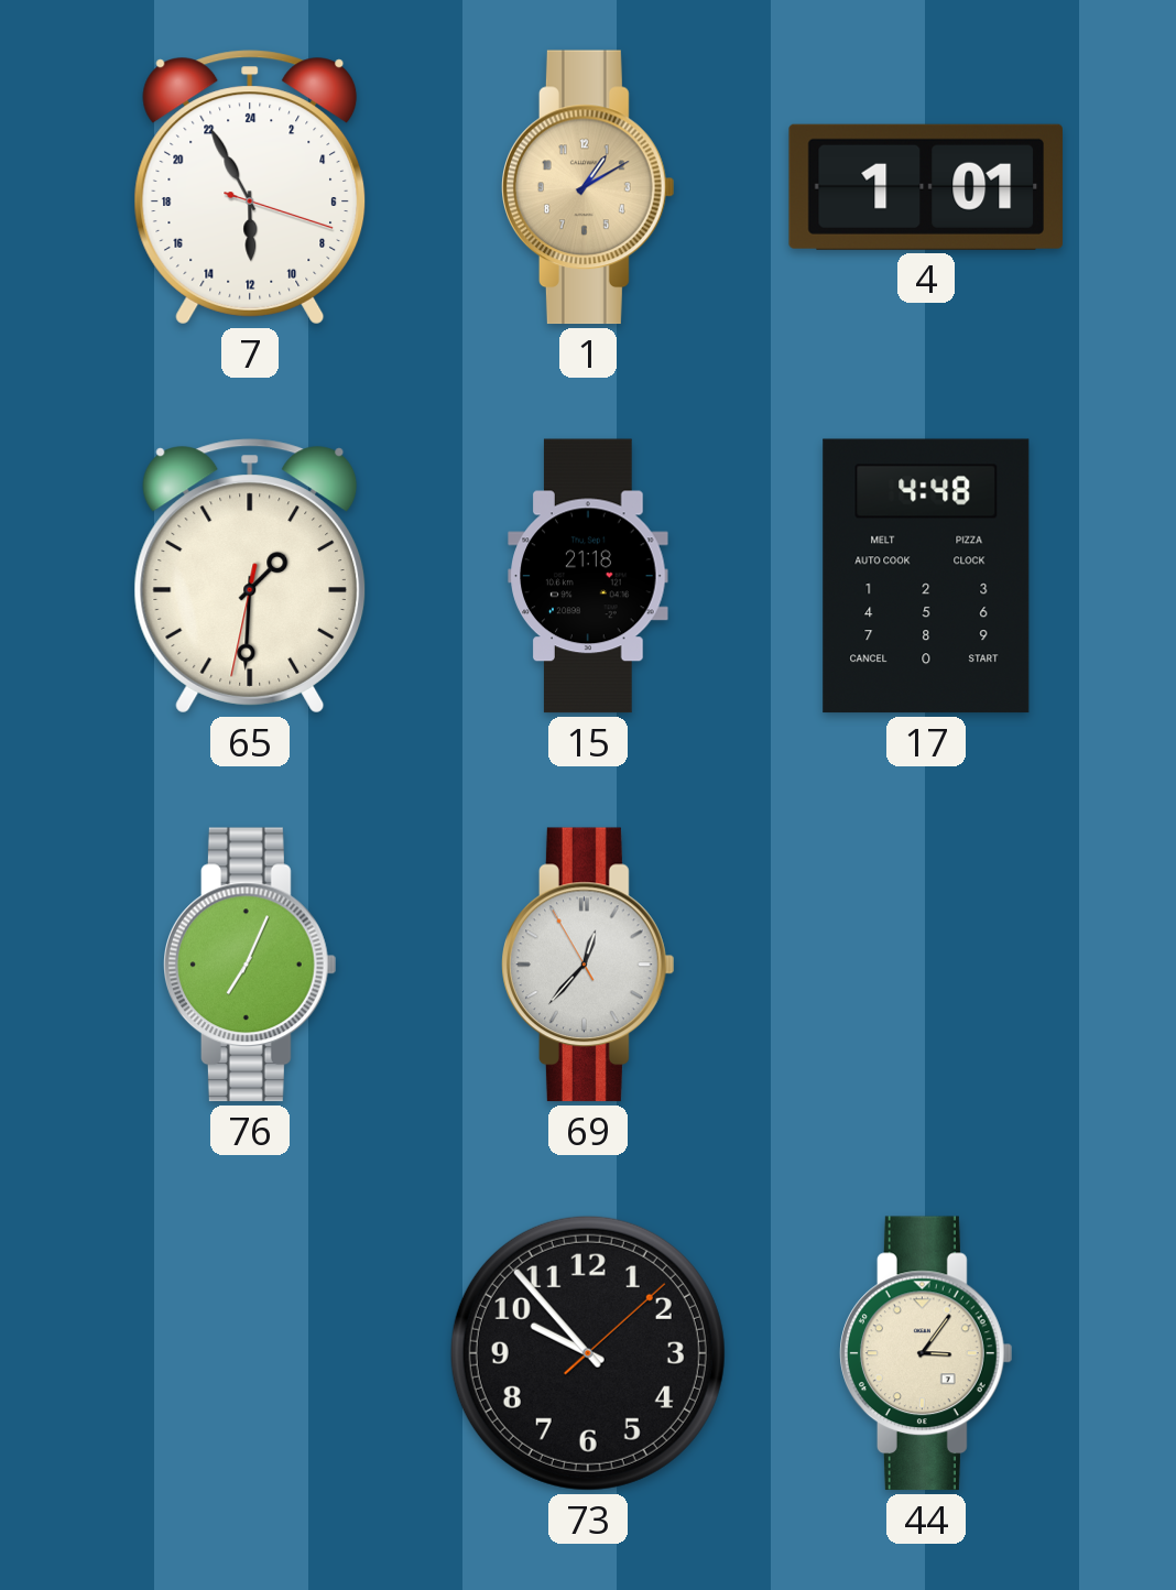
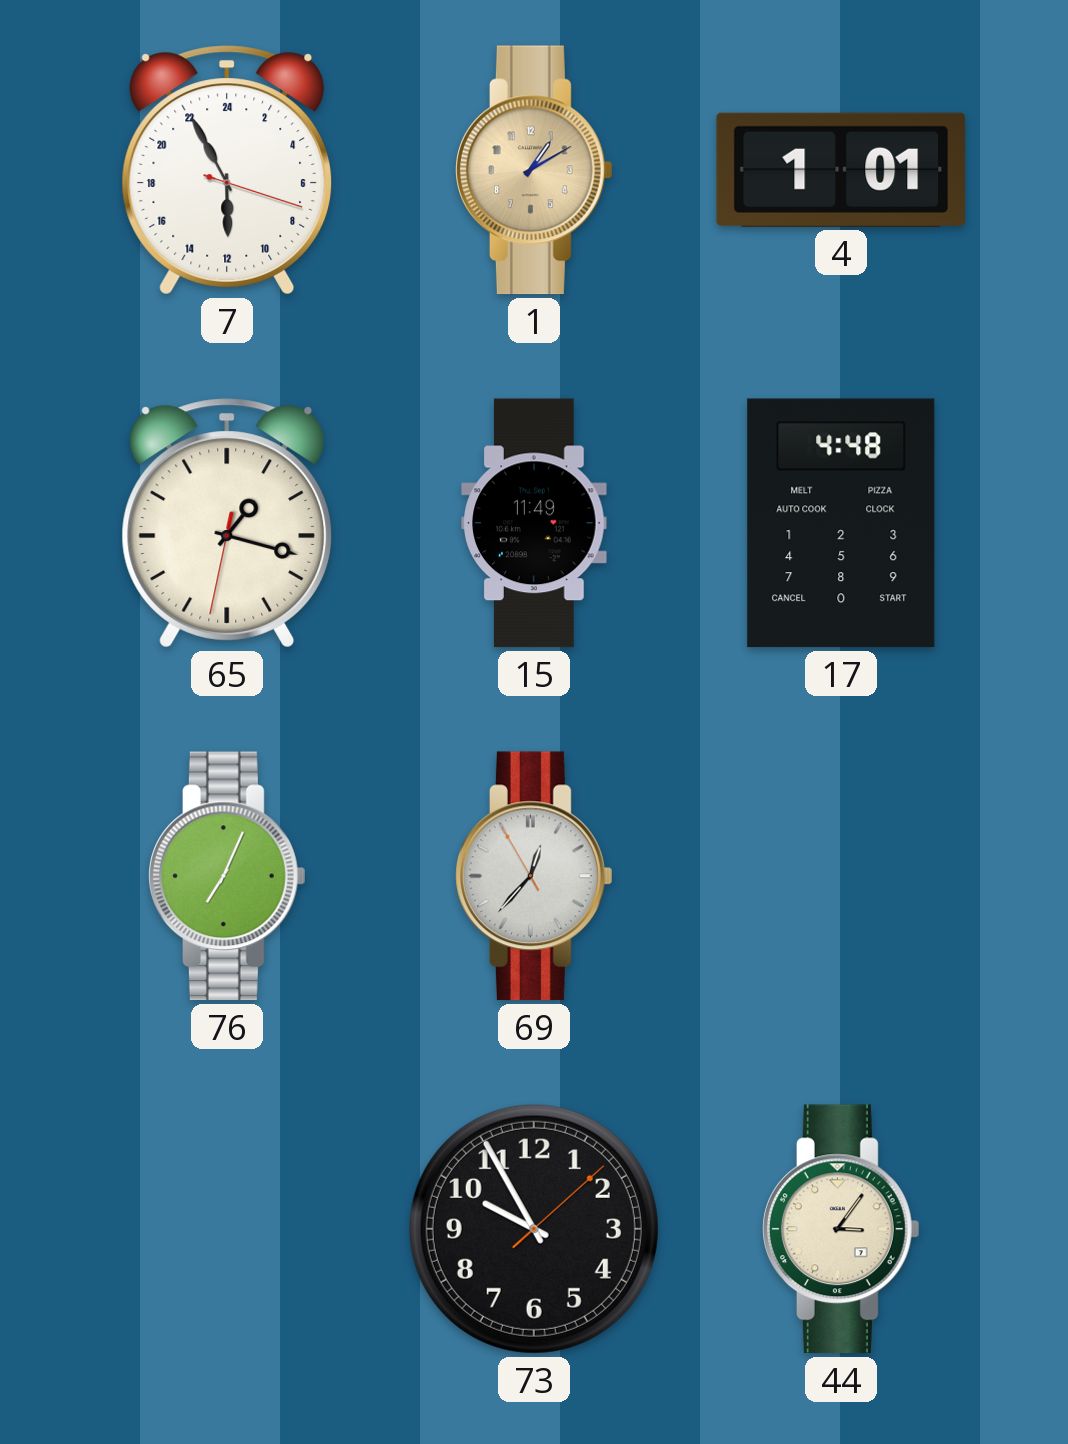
65: 1:30 -> 1:17 (227, 523)
15: 21:18 -> 11:49 (534, 523)
73: 9:53 -> 9:55 (534, 1229)
